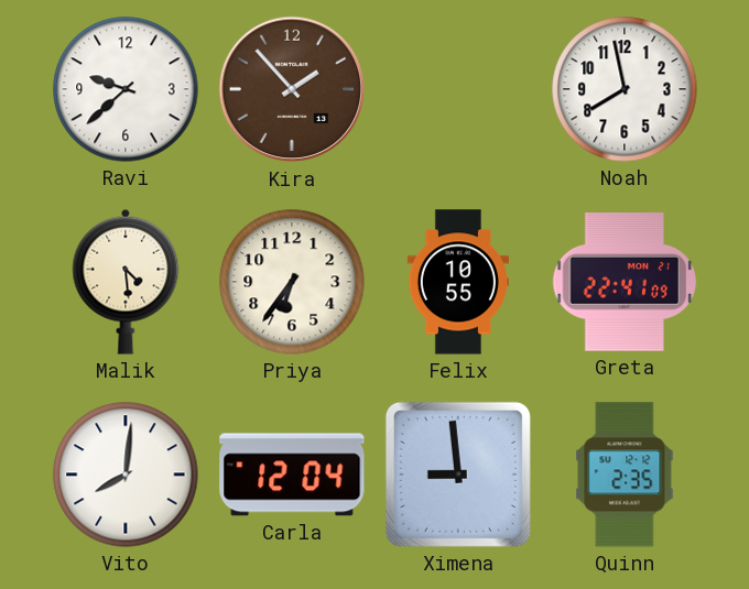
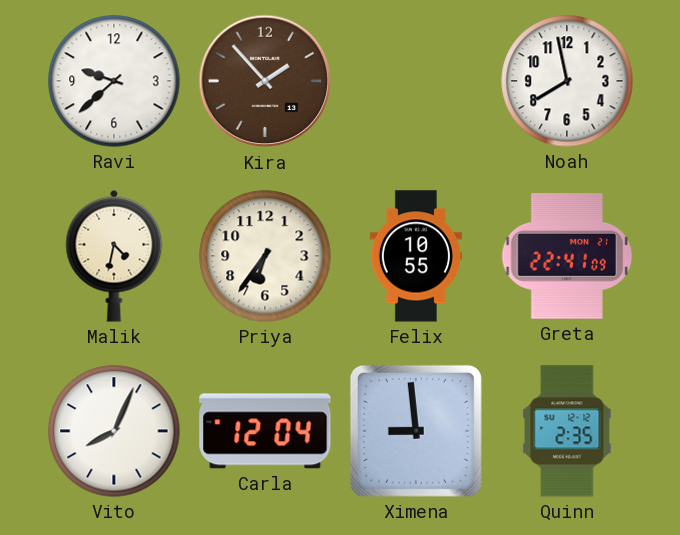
Malik: 4:29 -> 4:32 (114, 256)
Vito: 8:01 -> 8:04 (114, 431)
